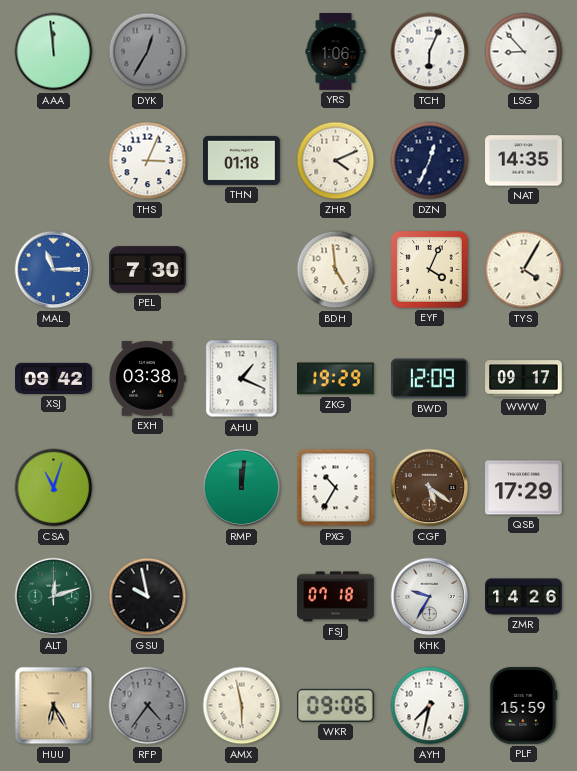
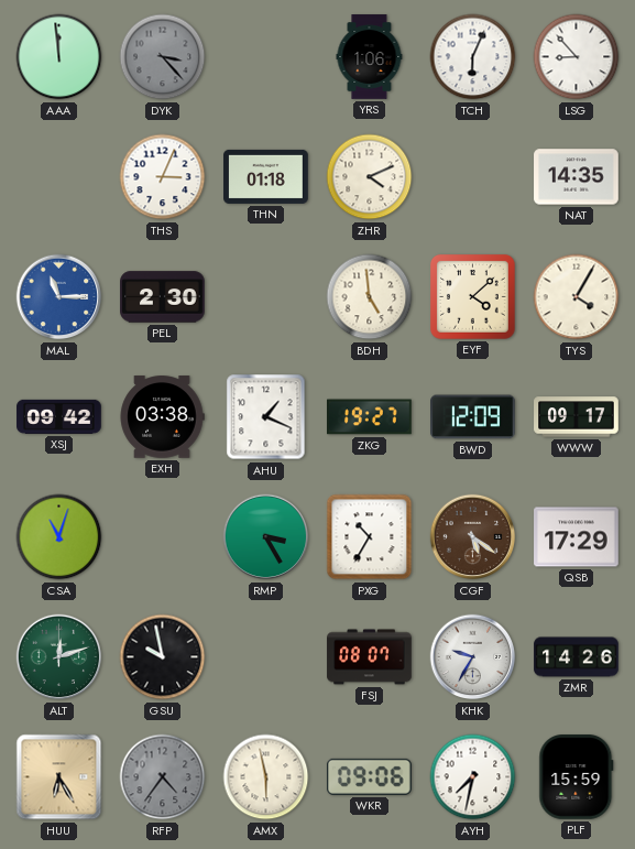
DYK: 12:35 -> 3:23 (163, 57)
DZN: 12:34 -> none (430, 161)
PEL: 7:30 -> 2:30 (163, 297)
EYF: 4:04 -> 4:08 (473, 297)
ZKG: 19:29 -> 19:27 (370, 417)
RMP: 12:01 -> 3:25 (266, 537)
FSJ: 07:18 -> 08:07 (370, 657)
